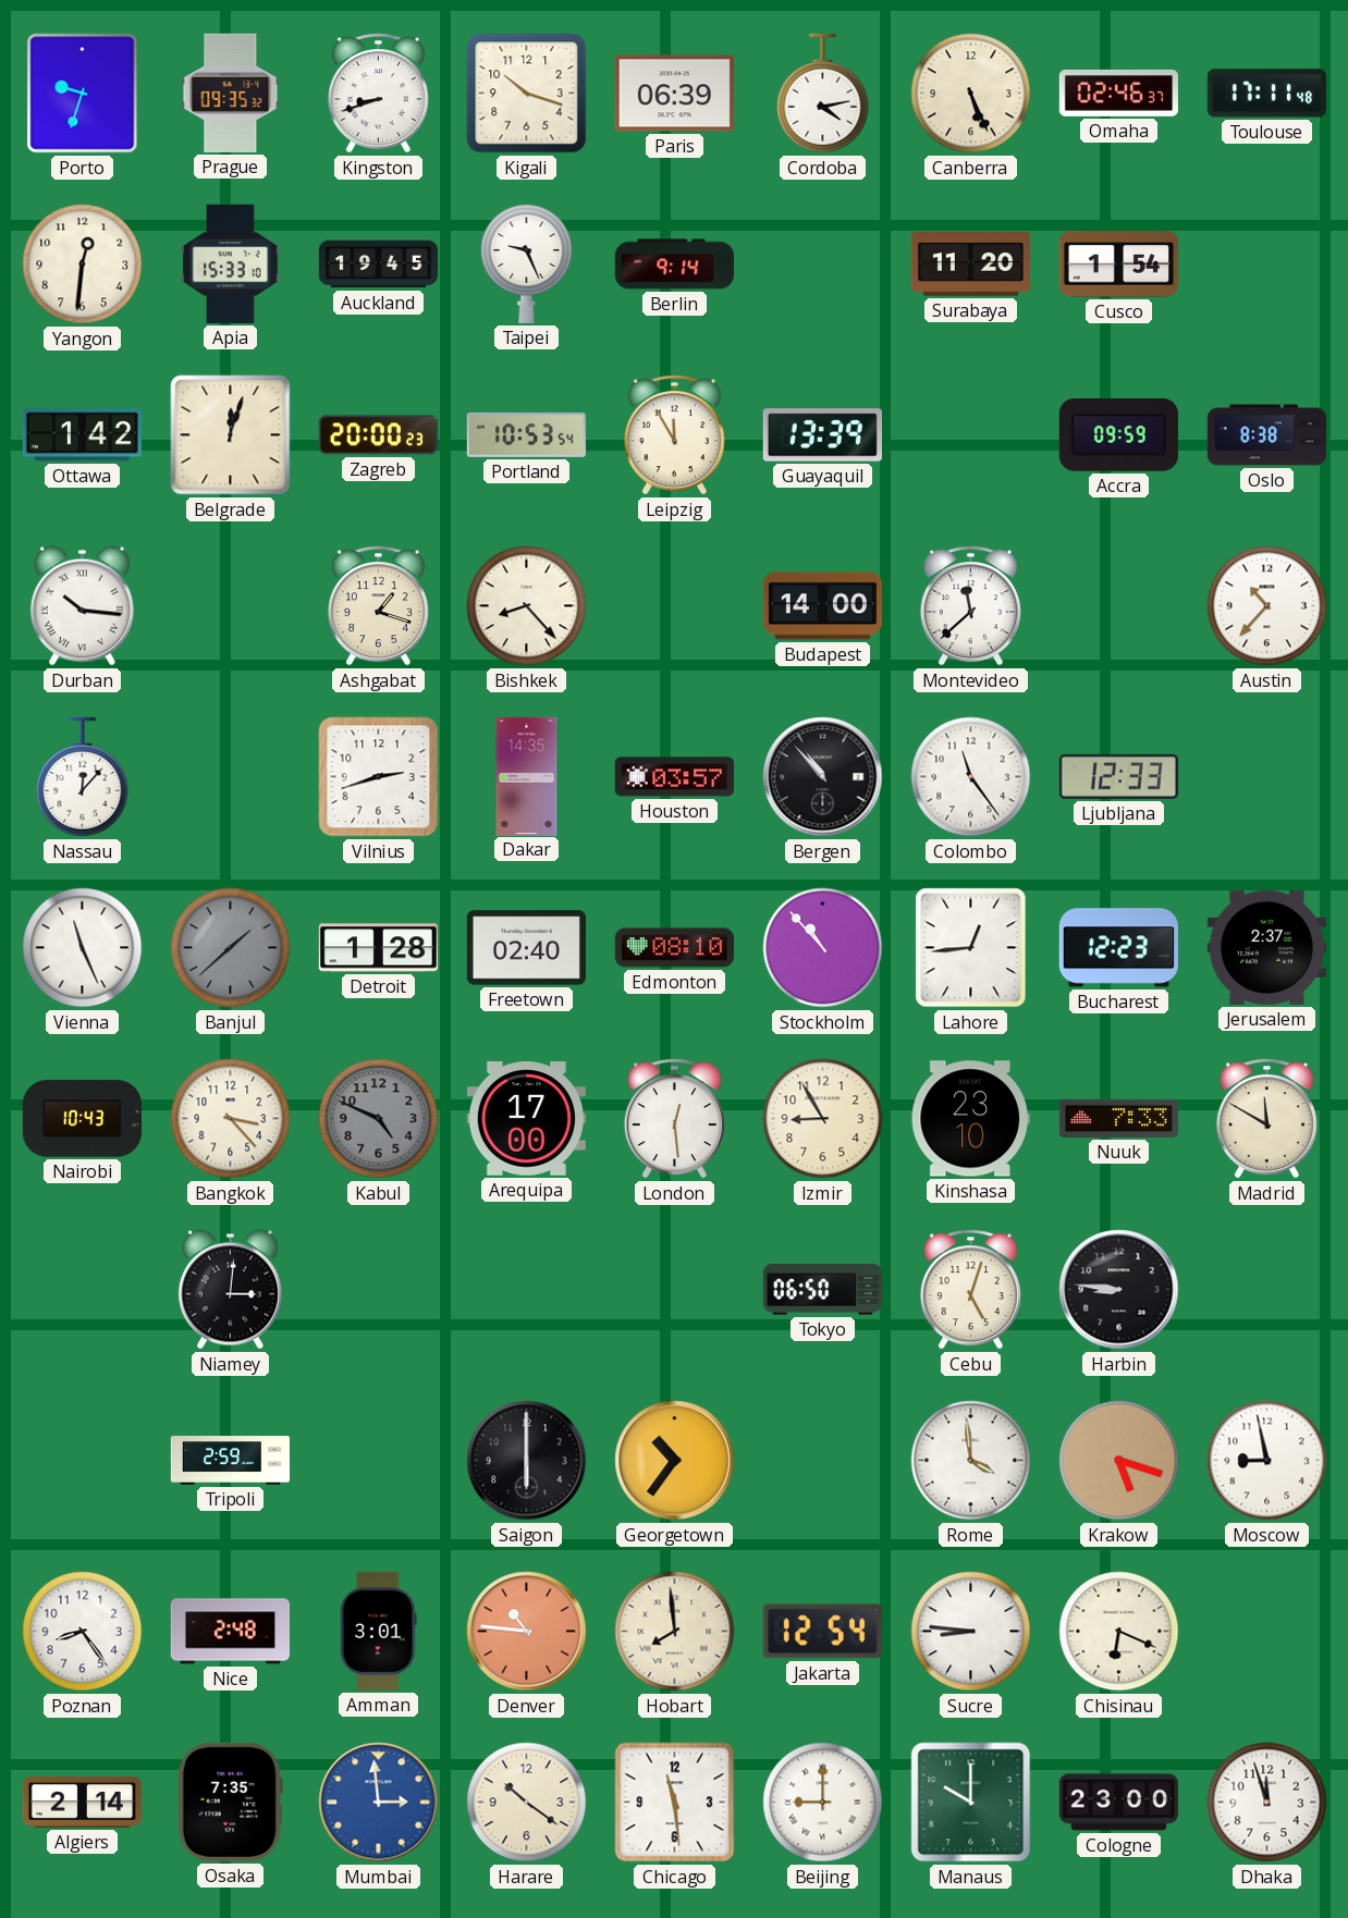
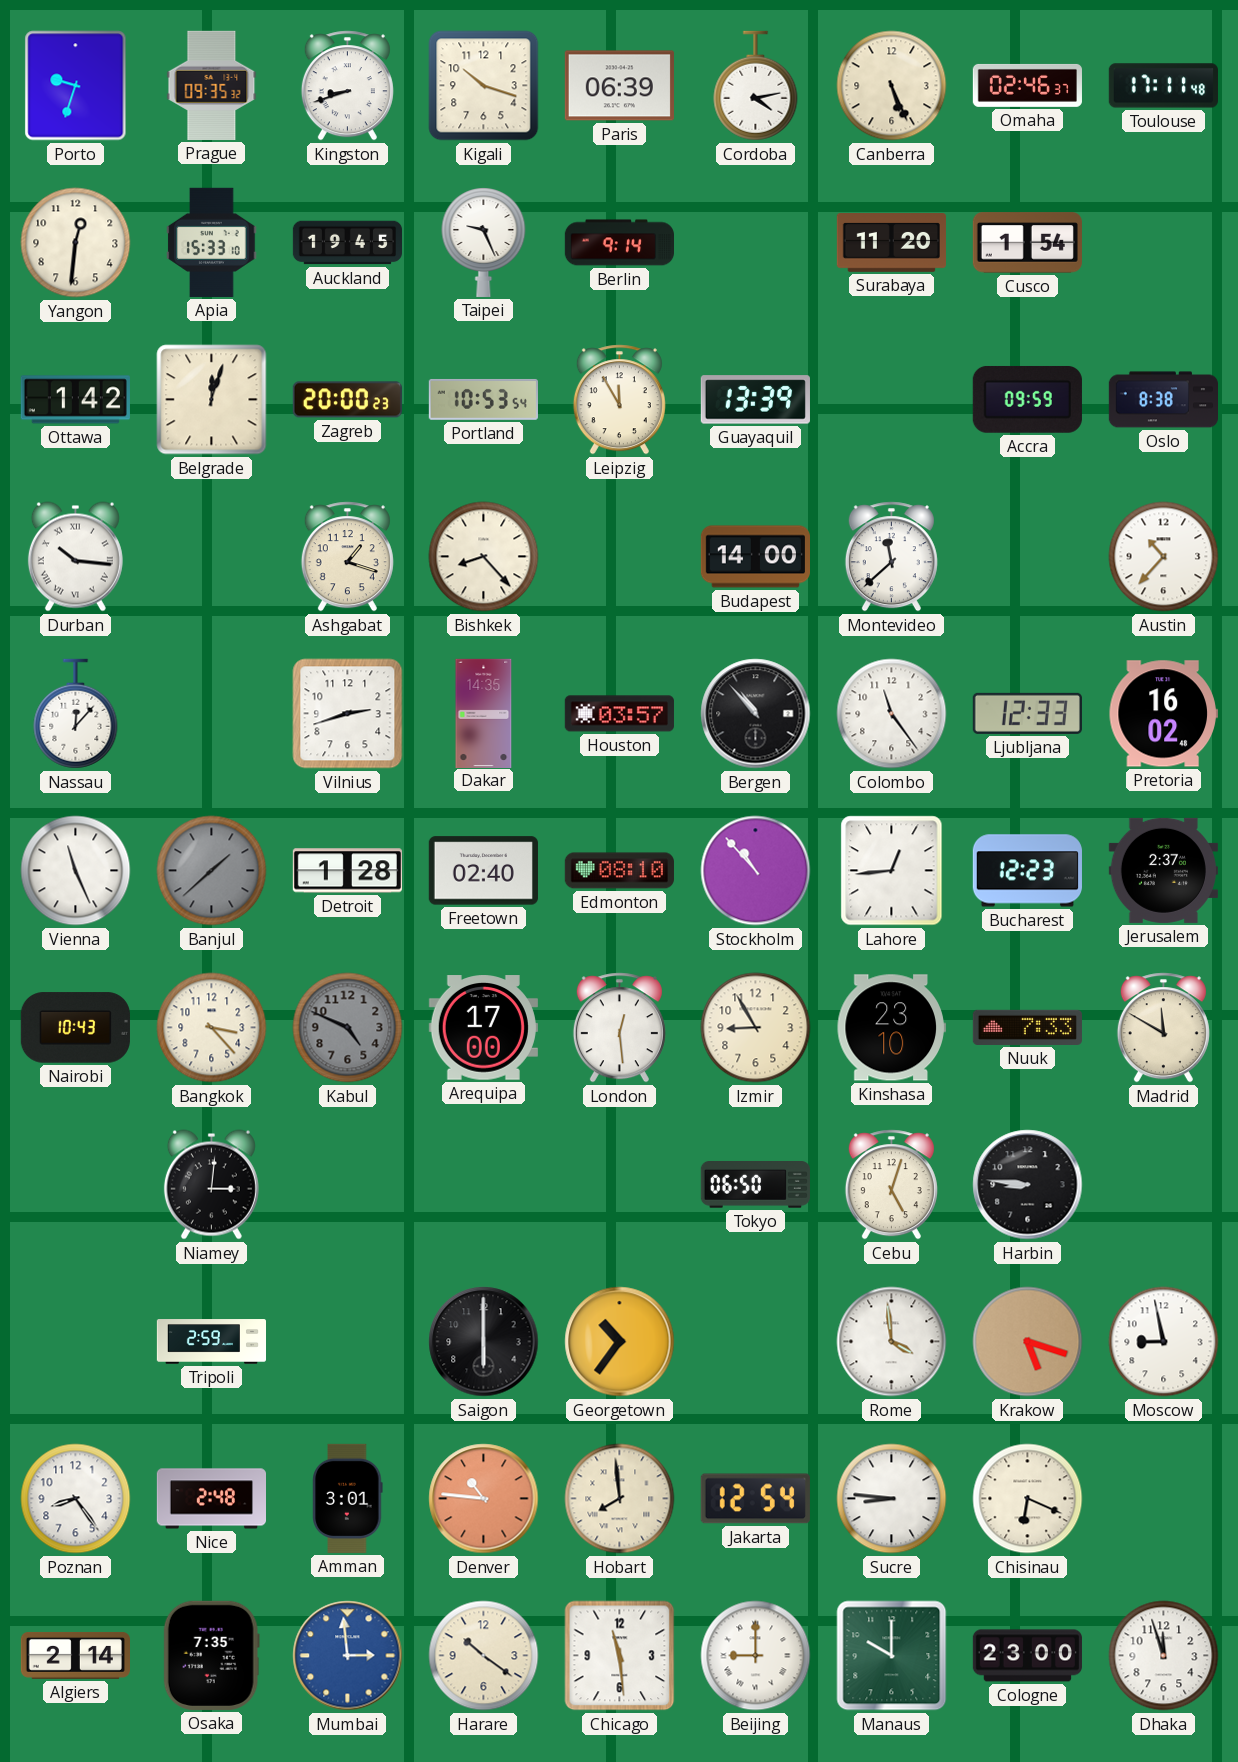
Pretoria: none -> 16:02 (1163, 714)
